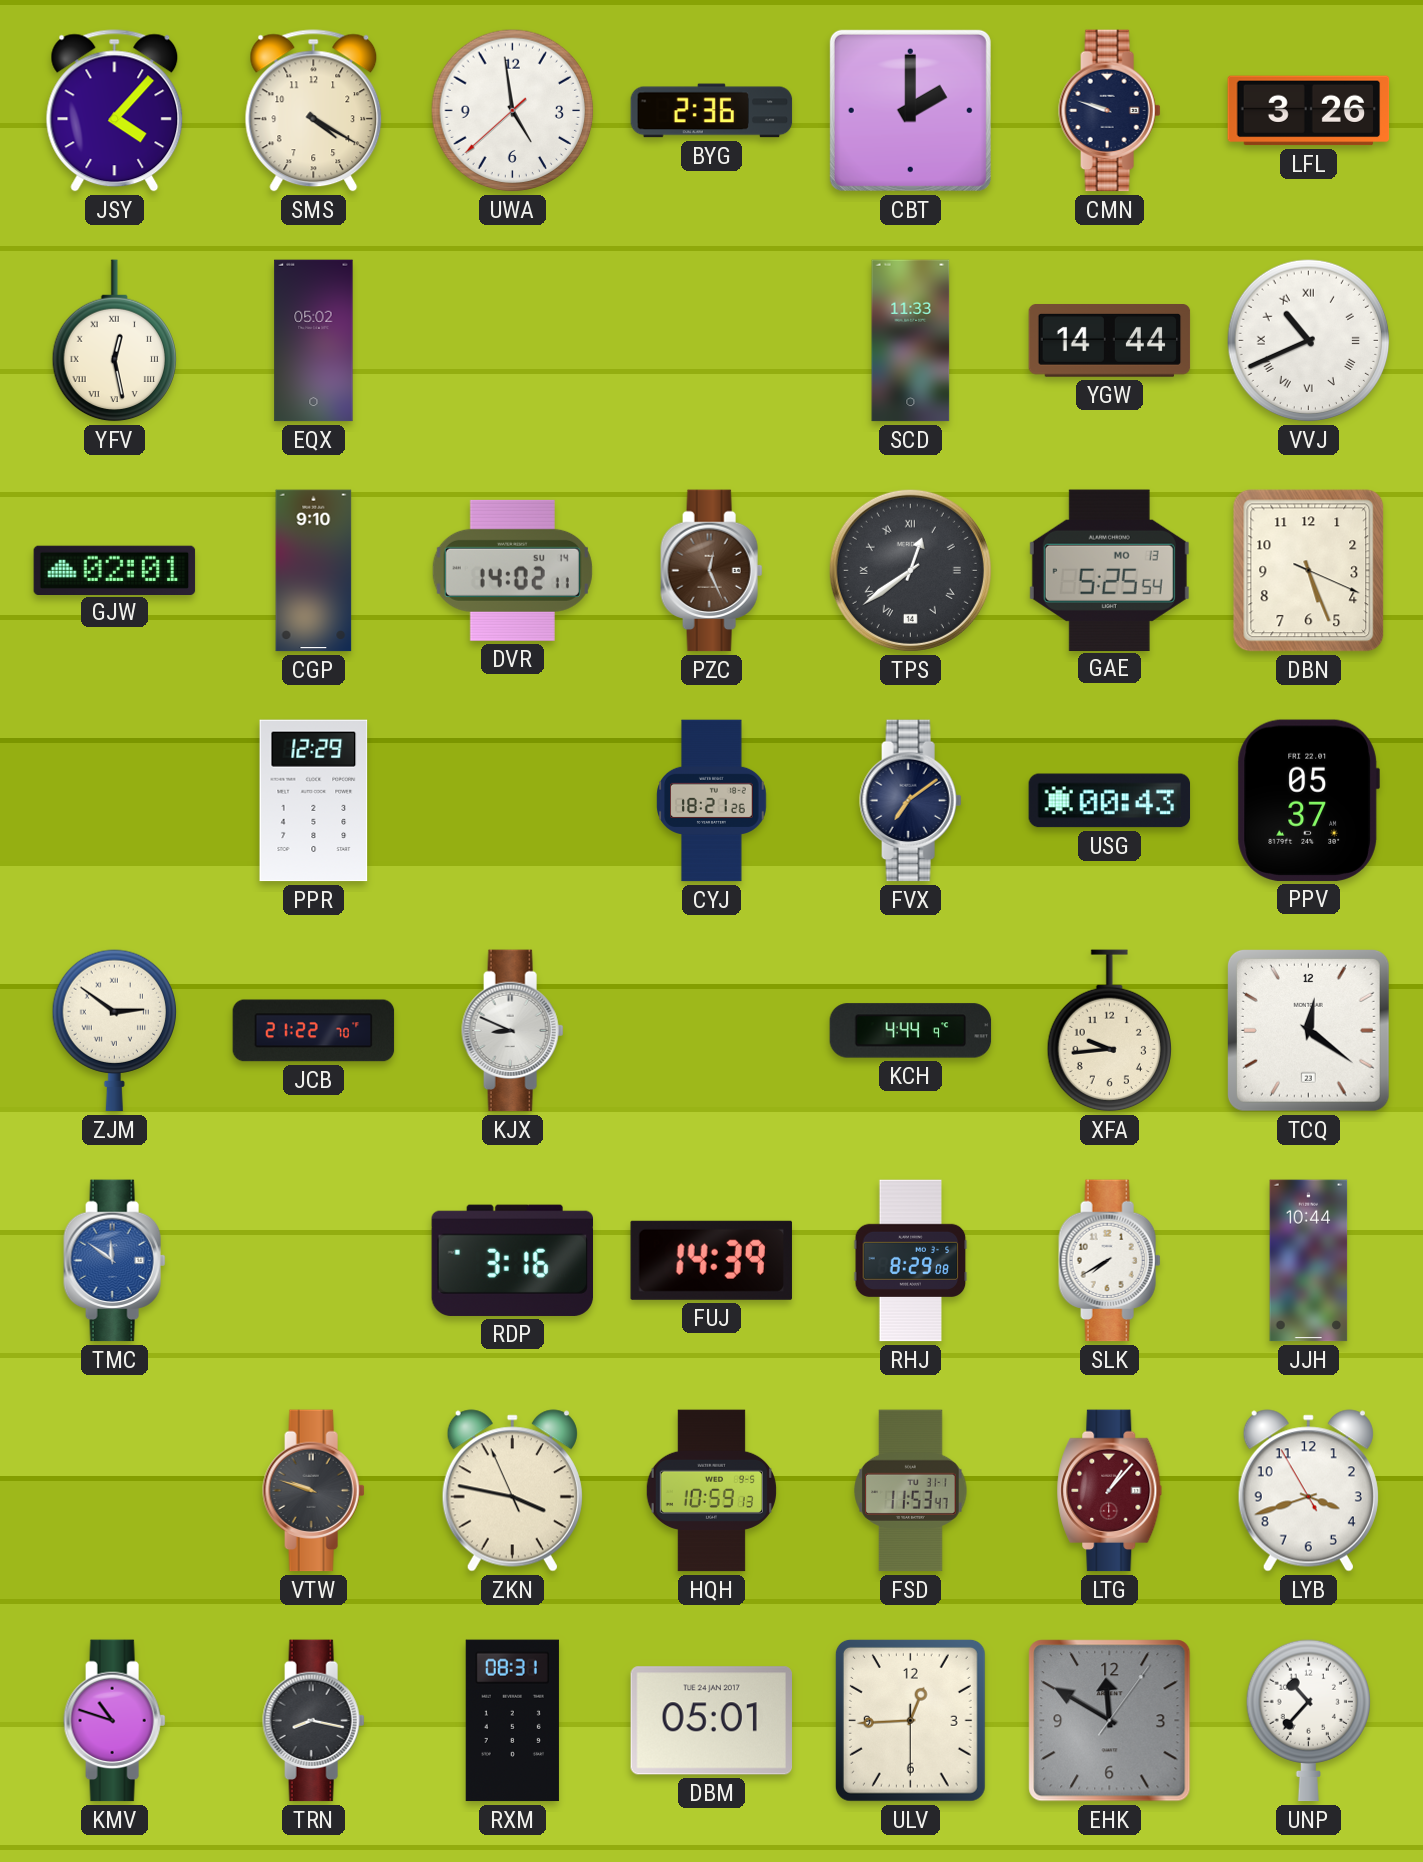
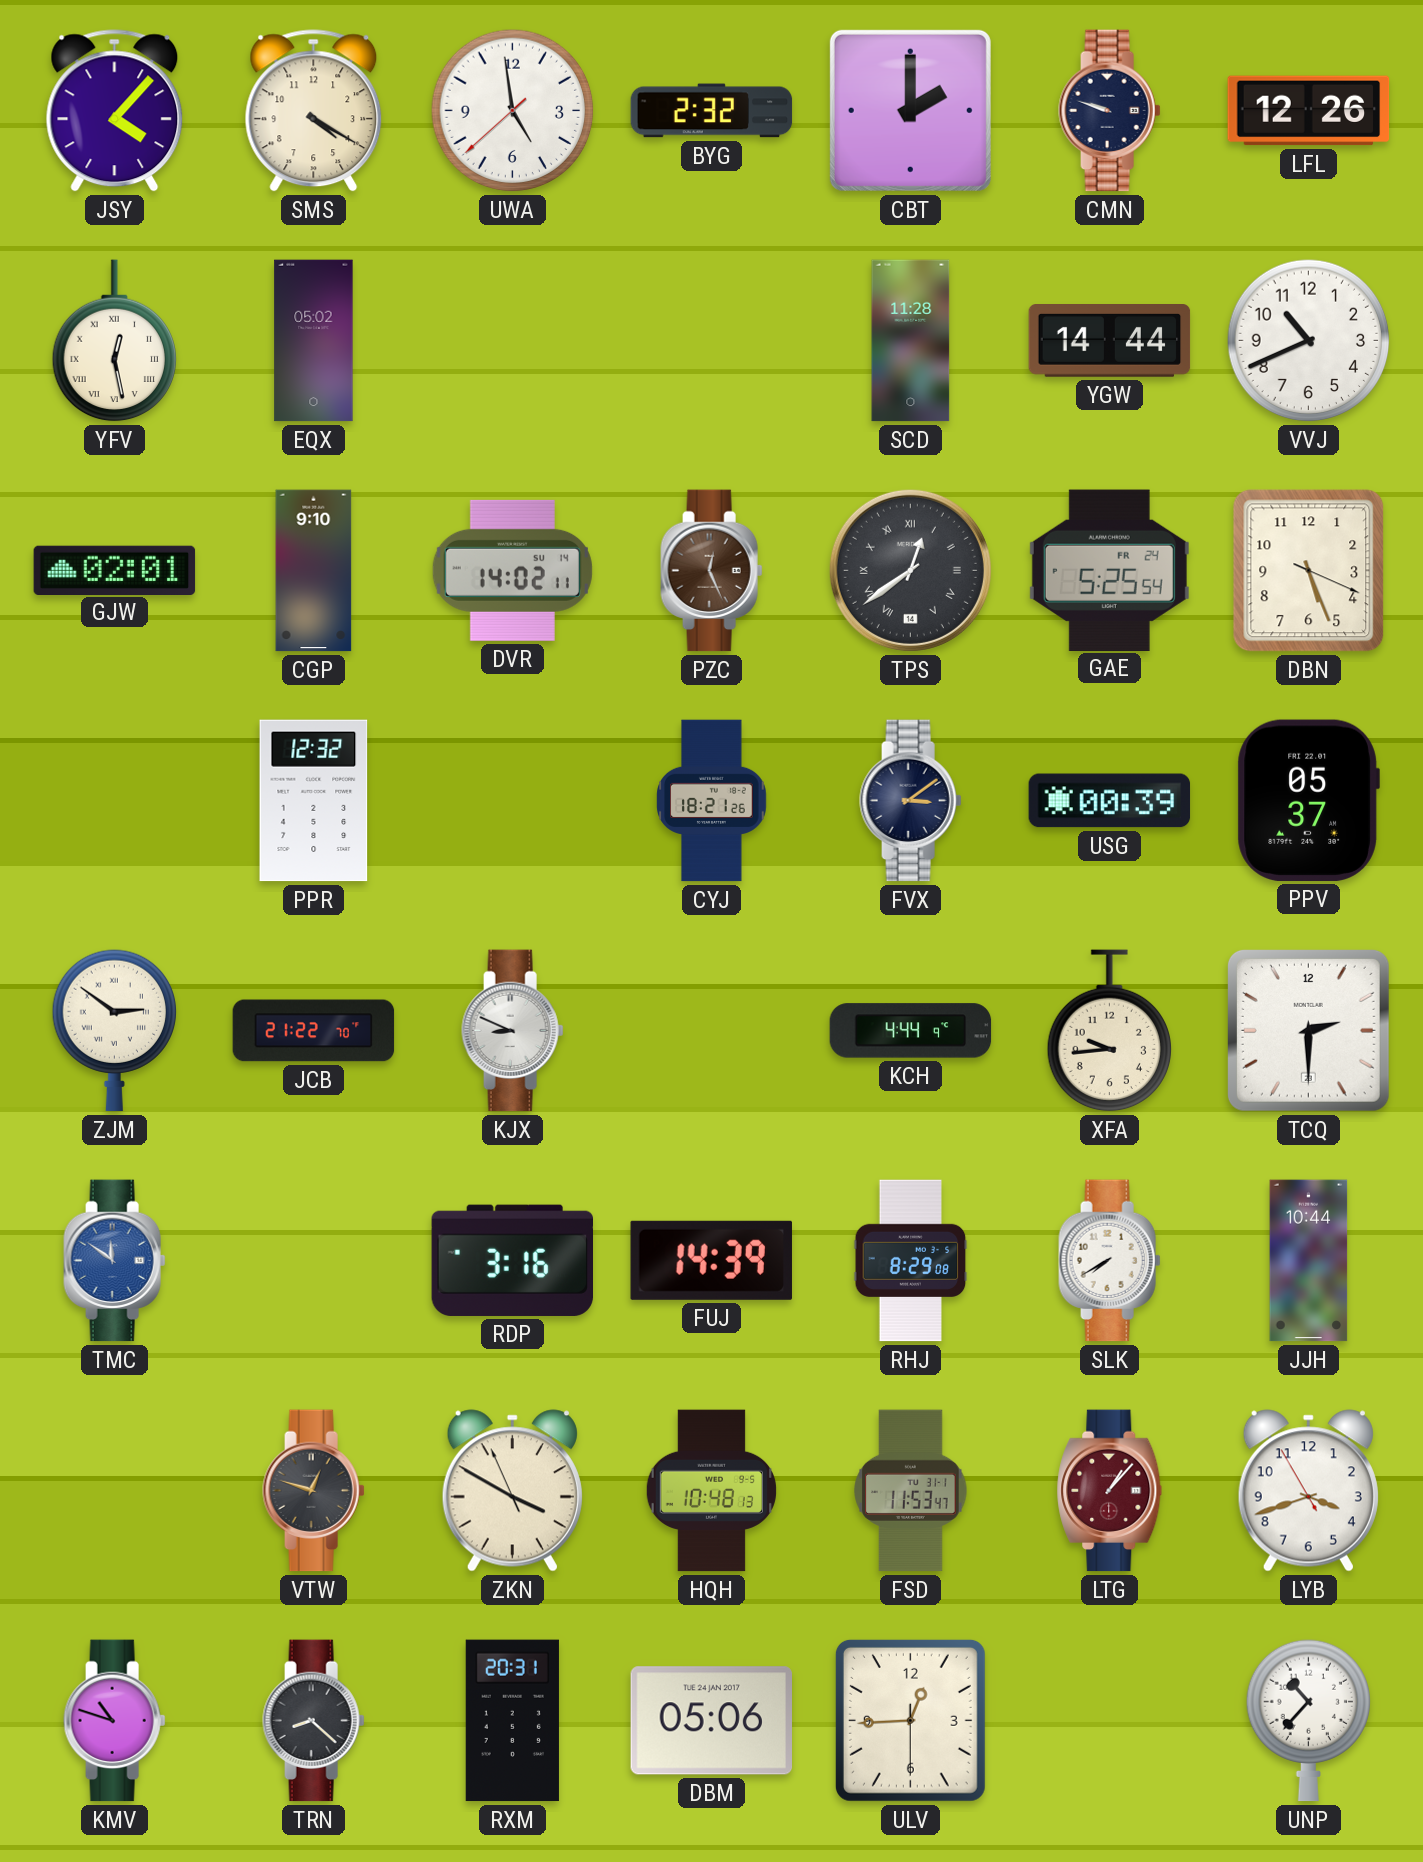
BYG: 2:36 -> 2:32 (712, 111)
LFL: 3:26 -> 12:26 (1309, 111)
SCD: 11:33 -> 11:28 (911, 341)
VVJ numerals: Roman -> Arabic (1309, 341)
GAE date: MO 13 -> FR 24 (1109, 570)
PPR: 12:29 -> 12:32 (314, 801)
FVX: 7:09 -> 3:09 (911, 801)
USG: 00:43 -> 00:39 (1110, 801)
TCQ: 12:21 -> 2:30 (1308, 1030)
VTW: 9:48 -> 12:48 (314, 1491)
ZKN: 3:46 -> 3:49 (512, 1491)
HQH: 10:59 -> 10:48 (711, 1491)
TRN: 8:17 -> 8:22 (314, 1721)
RXM: 08:31 -> 20:31 (512, 1721)
DBM: 05:01 -> 05:06 (711, 1721)
EHK: 11:50 -> none (1110, 1721)
